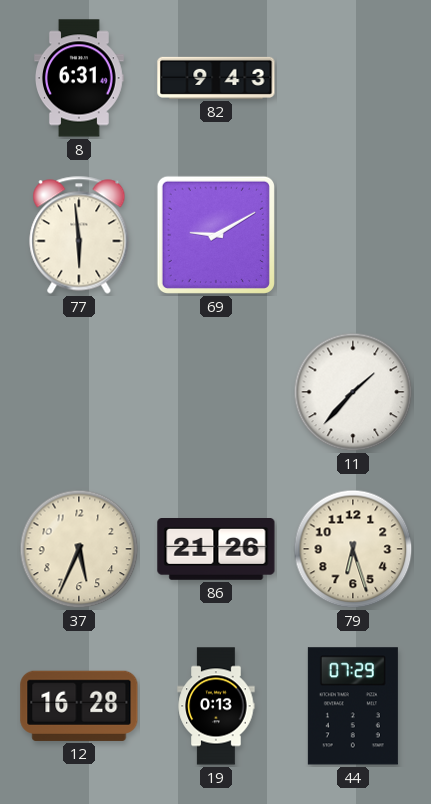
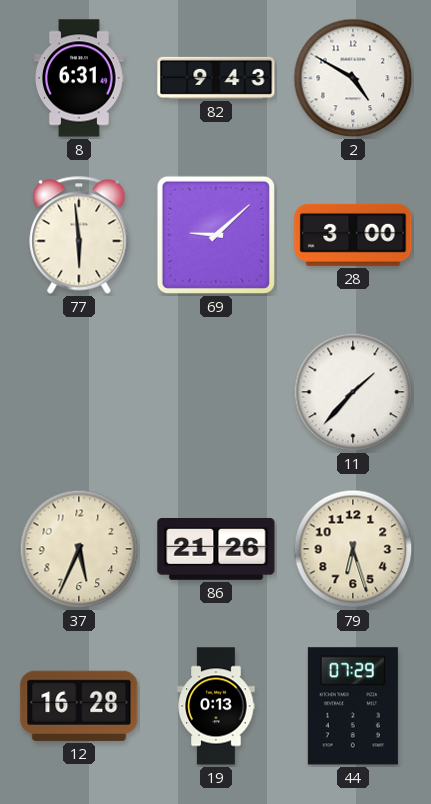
2: none -> 4:50 (353, 78)
69: 9:10 -> 9:08 (216, 235)
28: none -> 3:00 (353, 235)
